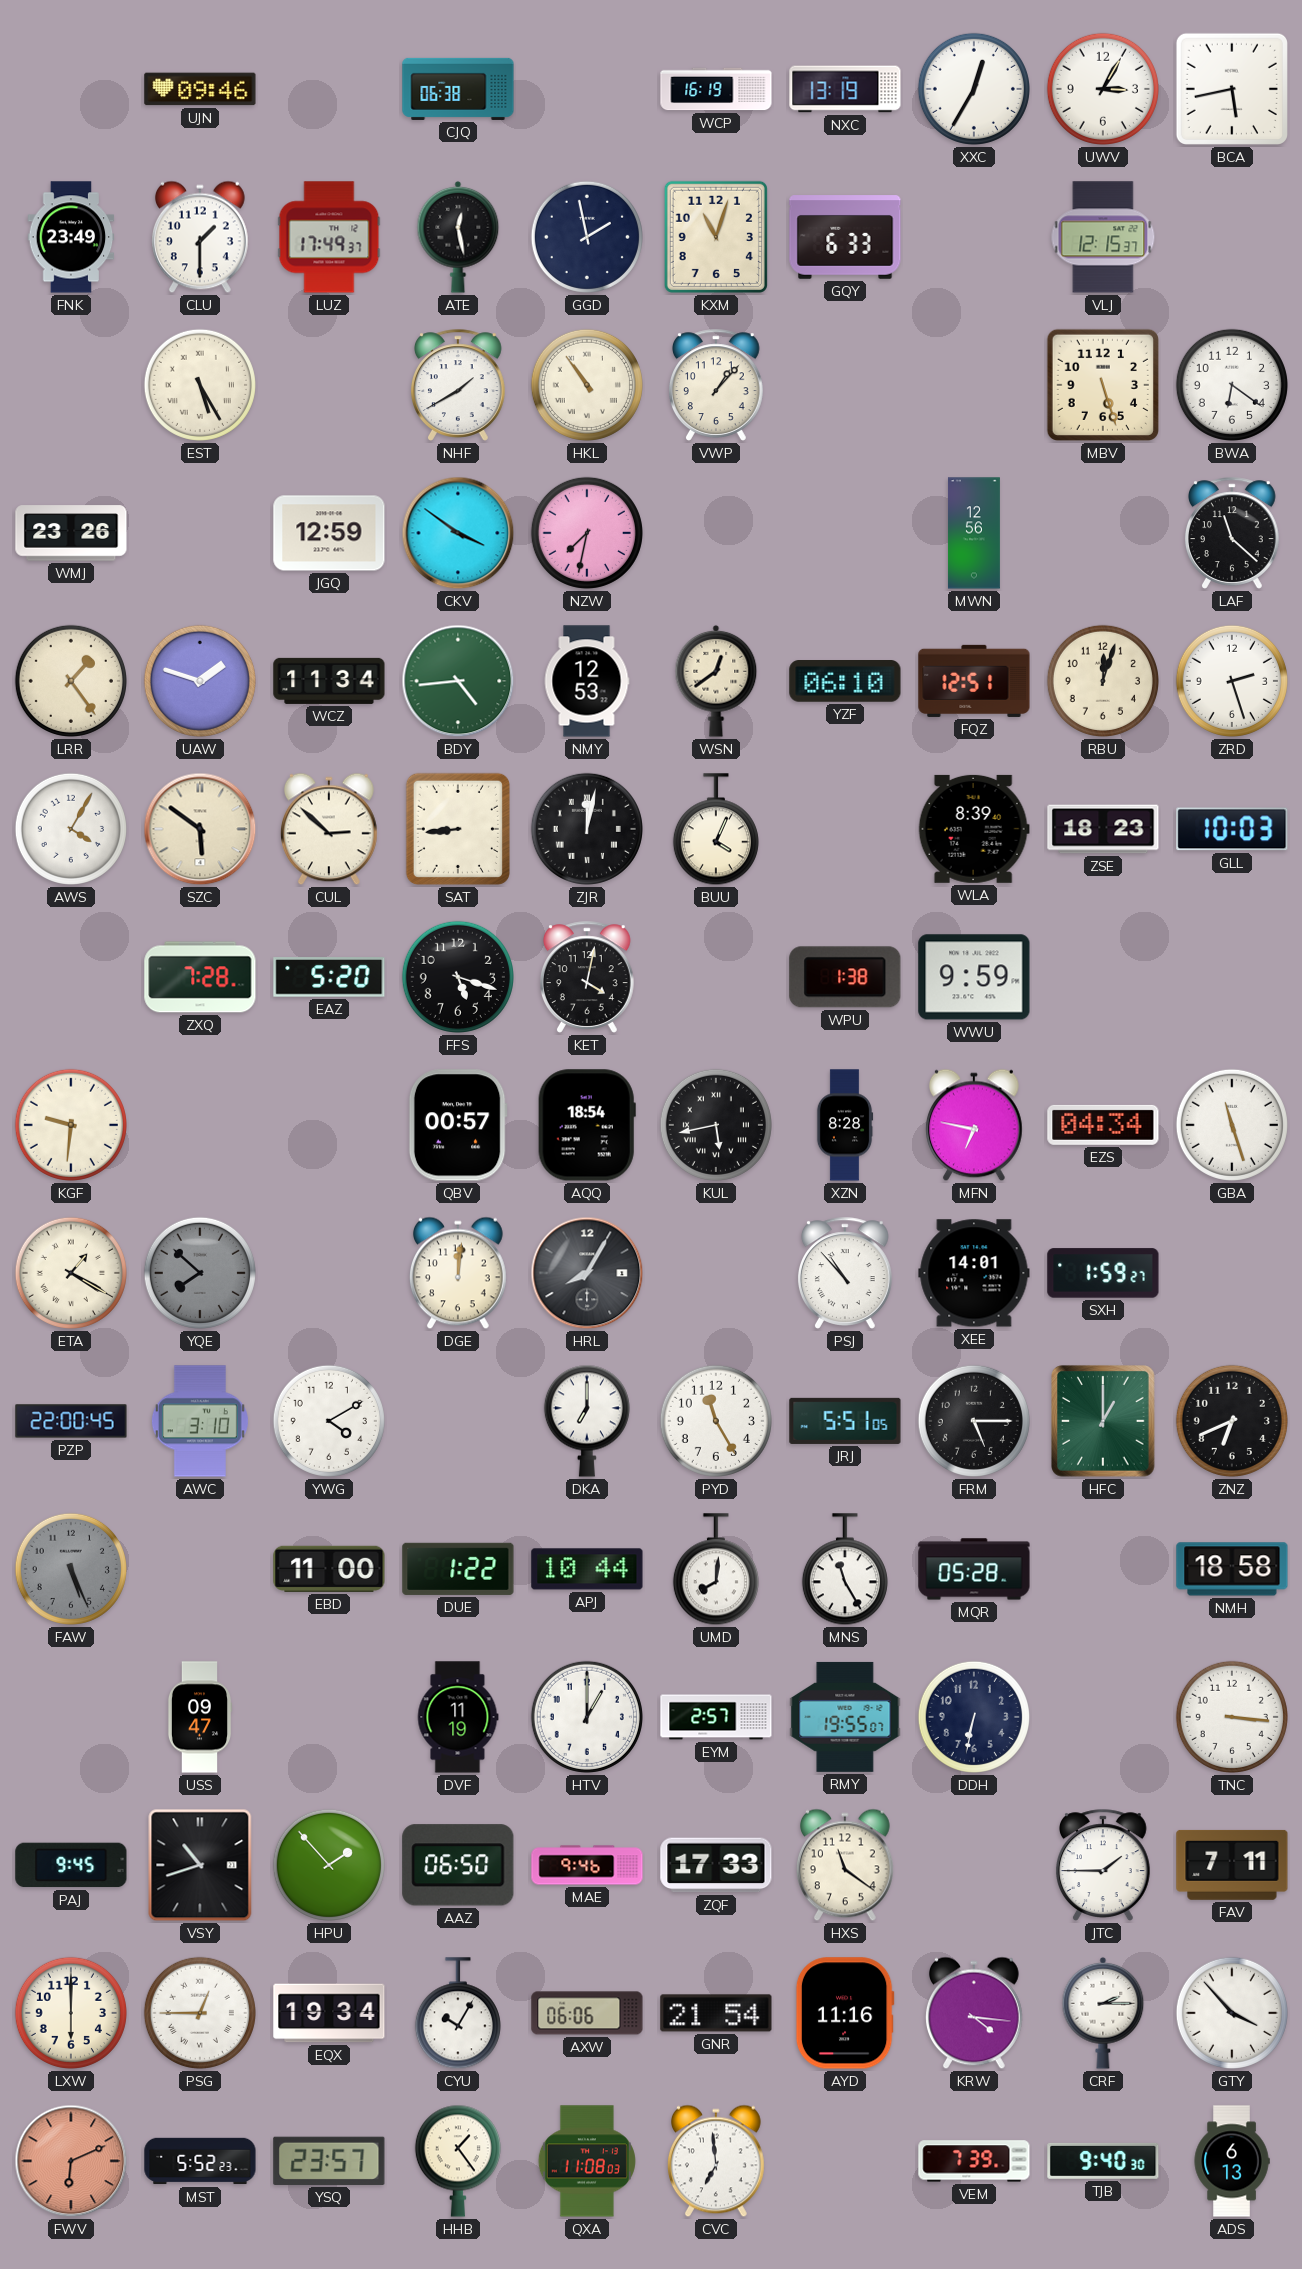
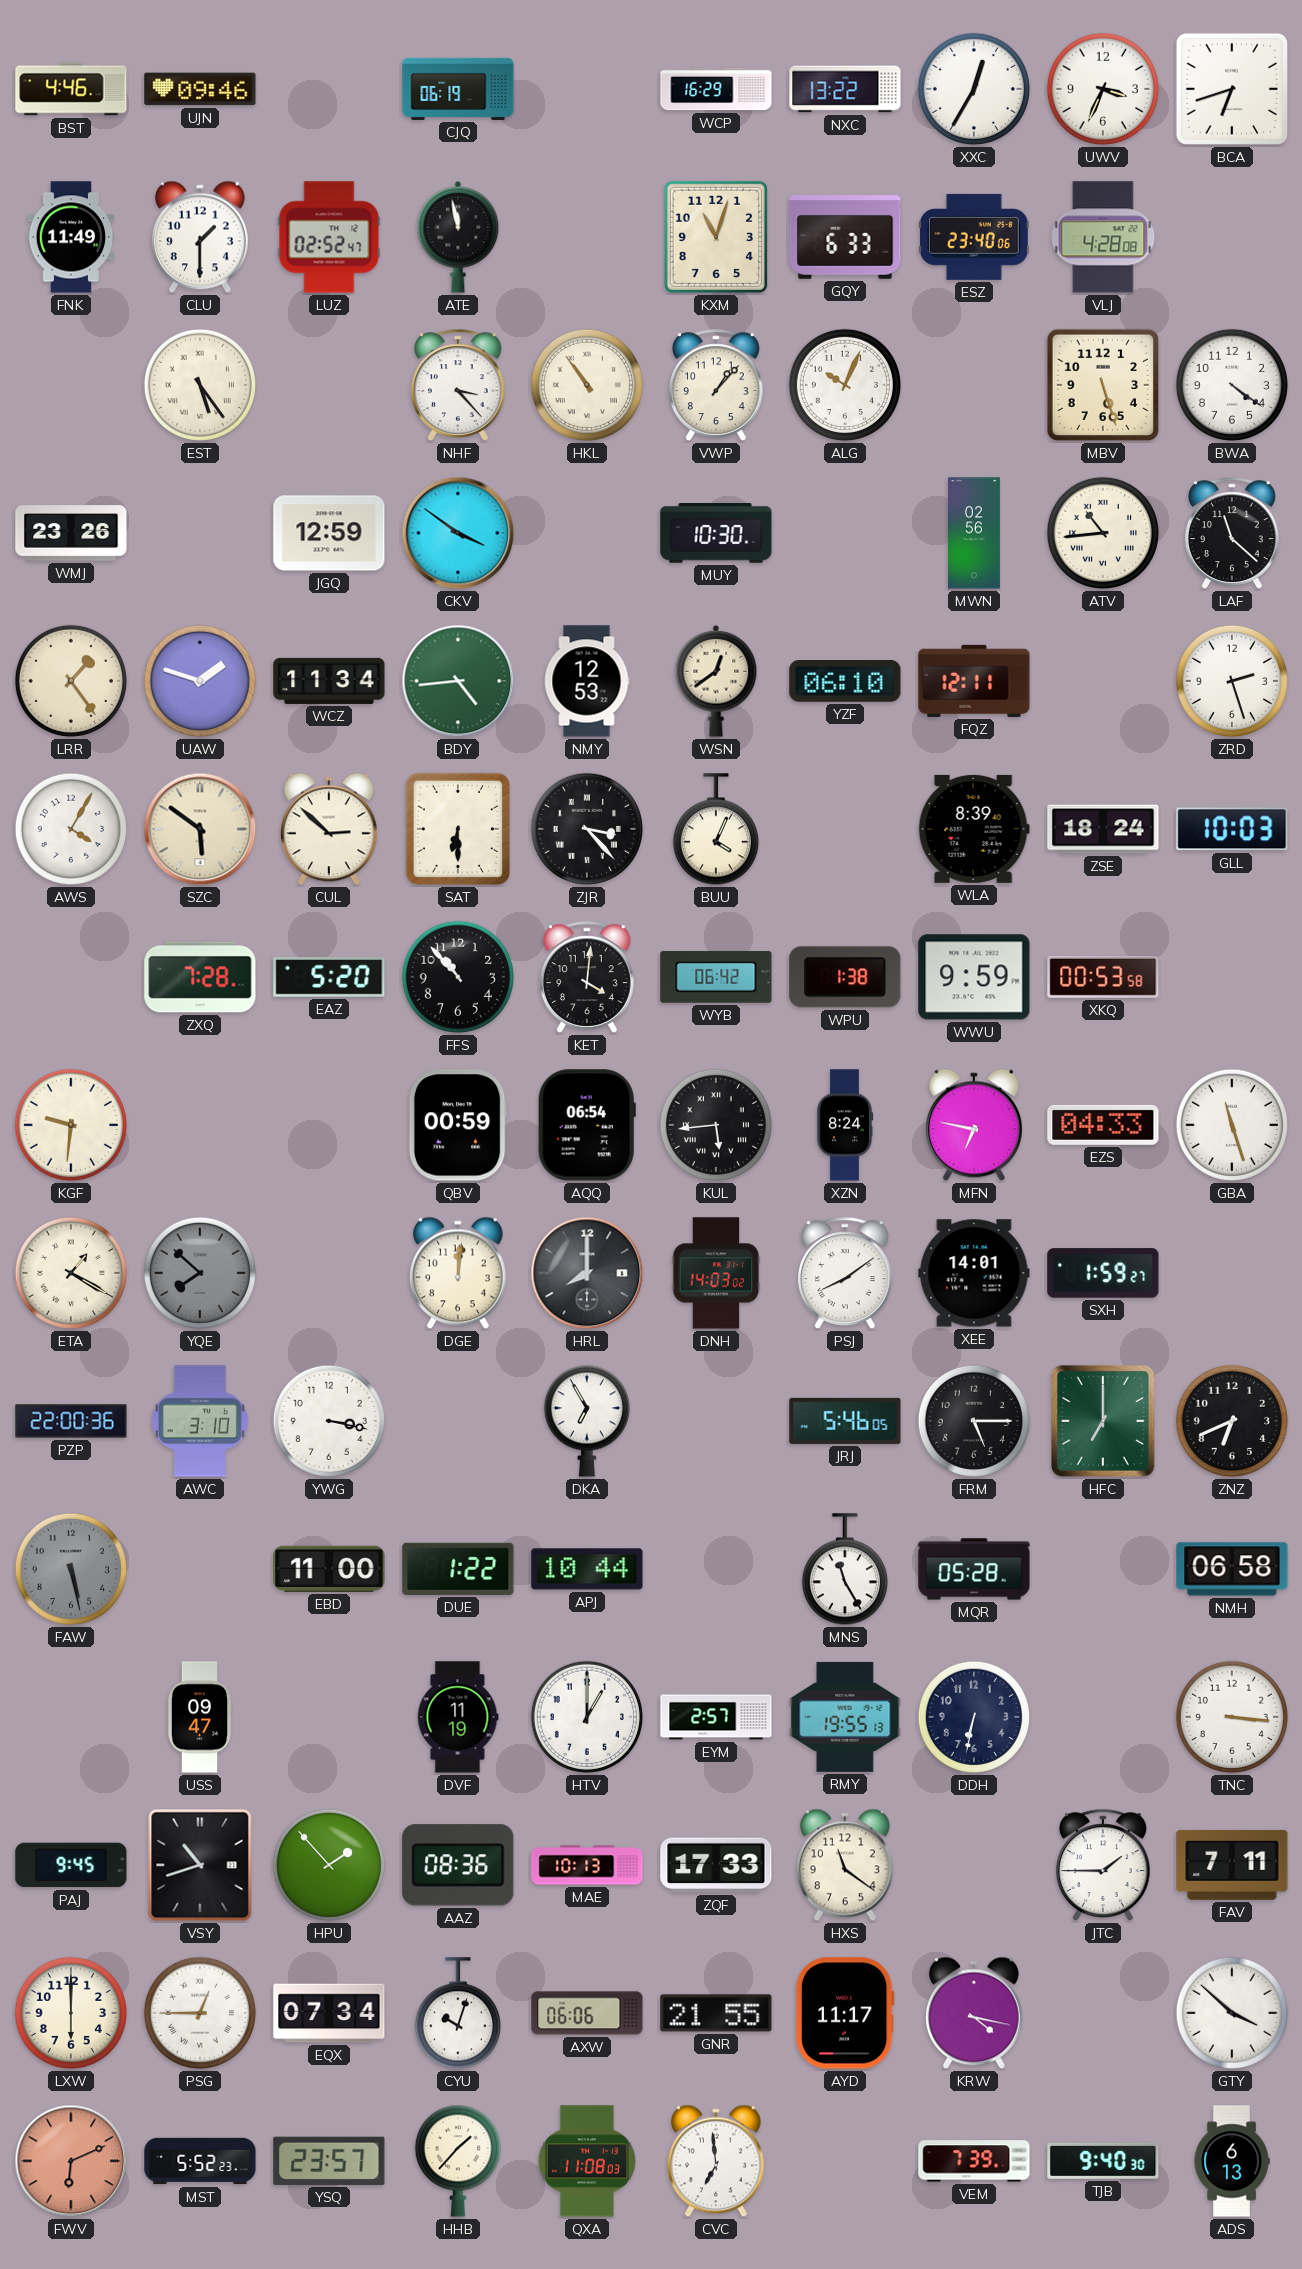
BST: none -> 4:46 (71, 89)
CJQ: 06:38 -> 06:19 (458, 89)
WCP: 16:19 -> 16:29 (716, 89)
NXC: 13:19 -> 13:22 (845, 89)
UWV: 3:05 -> 3:34 (1103, 89)
BCA: 5:43 -> 6:42 (1232, 89)
FNK: 23:49 -> 11:49 (71, 237)
LUZ: 17:49 -> 02:52 (329, 237)
ATE: 12:28 -> 11:58 (458, 237)
GGD: 1:58 -> none (587, 237)
ESZ: none -> 23:40 (975, 237)
VLJ: 12:15 -> 4:28 (1103, 237)
EST: 5:25 -> 5:24 (200, 385)
NHF: 1:40 -> 3:23 (458, 385)
ALG: none -> 10:04 (845, 385)
BWA: 6:21 -> 4:21 (1232, 385)
NZW: 7:32 -> none (587, 533)
MUY: none -> 10:30 (716, 533)
MWN: 12:56 -> 02:56 (974, 533)
ATV: none -> 10:44 (1103, 533)
FQZ: 12:51 -> 12:11 (974, 681)
RBU: 12:03 -> none (1103, 681)
SAT: 8:44 -> 6:30 (458, 829)
ZJR: 12:02 -> 3:23 (587, 829)
ZSE: 18:23 -> 18:24 (1103, 829)
FFS: 5:18 -> 10:53 (458, 977)
KET: 4:02 -> 4:01 (587, 977)
WYB: none -> 06:42 (716, 977)
XKQ: none -> 00:53 (1103, 977)
QBV: 00:57 -> 00:59 (458, 1125)
AQQ: 18:54 -> 06:54 (587, 1125)
KUL: 5:43 -> 5:44 (716, 1125)
XZN: 8:28 -> 8:24 (845, 1125)
EZS: 04:34 -> 04:33 (1103, 1125)
HRL: 8:05 -> 8:00 (587, 1273)
DNH: none -> 14:03 (716, 1273)
PSJ: 10:53 -> 8:09 (845, 1273)
PZP: 22:00:45 -> 22:00:36 (71, 1421)
YWG: 4:10 -> 3:17 (329, 1421)
DKA: 7:00 -> 6:55 (587, 1421)
PYD: 11:25 -> none (716, 1421)
JRJ: 5:51 -> 5:46 (845, 1421)
HFC: 1:00 -> 7:00 (1103, 1421)
FAW: 5:26 -> 5:28 (71, 1569)
UMD: 8:01 -> none (716, 1570)
NMH: 18:58 -> 06:58 (1232, 1569)
RMY: 19:55:07 -> 19:55:13 (845, 1717)
AAZ: 06:50 -> 08:36 (458, 1865)
MAE: 9:46 -> 10:13 (587, 1865)
EQX: 19:34 -> 07:34 (329, 2013)
CYU: 10:05 -> 10:03 (458, 2014)
GNR: 21:54 -> 21:55 (716, 2013)
AYD: 11:16 -> 11:17 (845, 2013)
KRW: 4:16 -> 4:17 (974, 2013)
CRF: 2:15 -> none (1103, 2013)
GTY: 3:53 -> 3:52 (1232, 2013)
HHB: 1:24 -> 1:37 (458, 2161)
